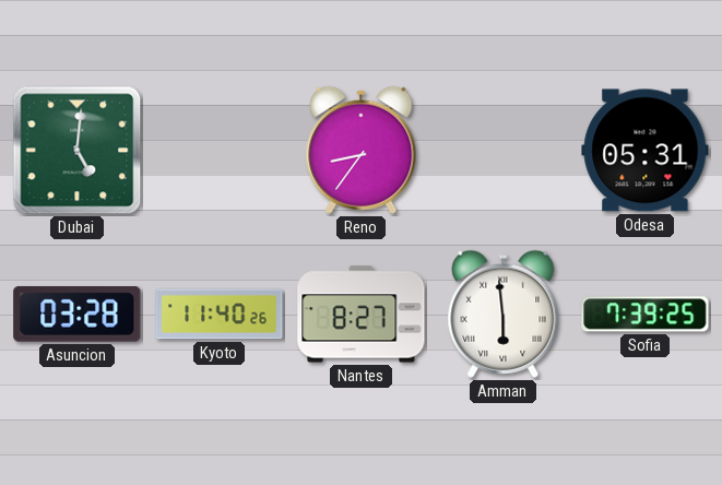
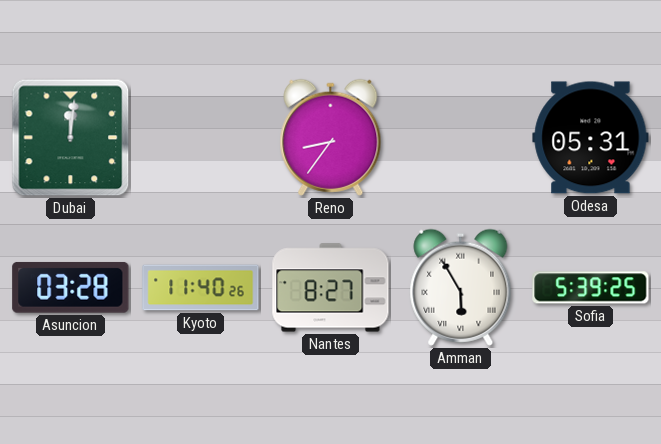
Dubai: 5:01 -> 12:01 (71, 138)
Amman: 5:59 -> 5:55 (461, 287)
Sofia: 7:39 -> 5:39 (591, 288)
